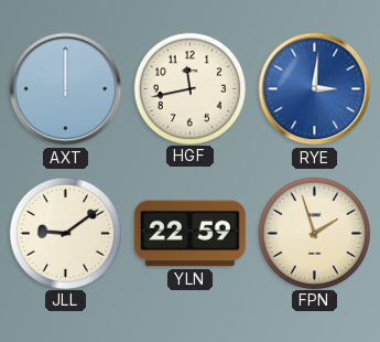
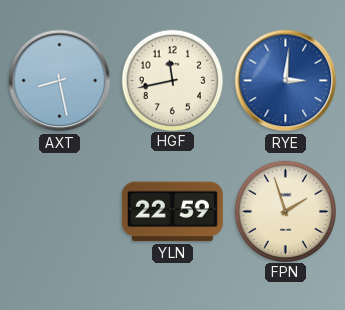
AXT: 12:00 -> 8:28 (60, 81)
JLL: 9:09 -> none (65, 233)
